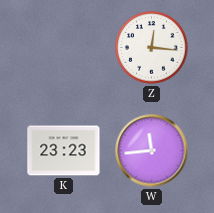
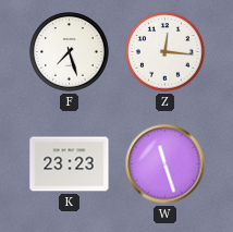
F: none -> 7:27 (70, 52)
W: 11:44 -> 11:27 (165, 164)
